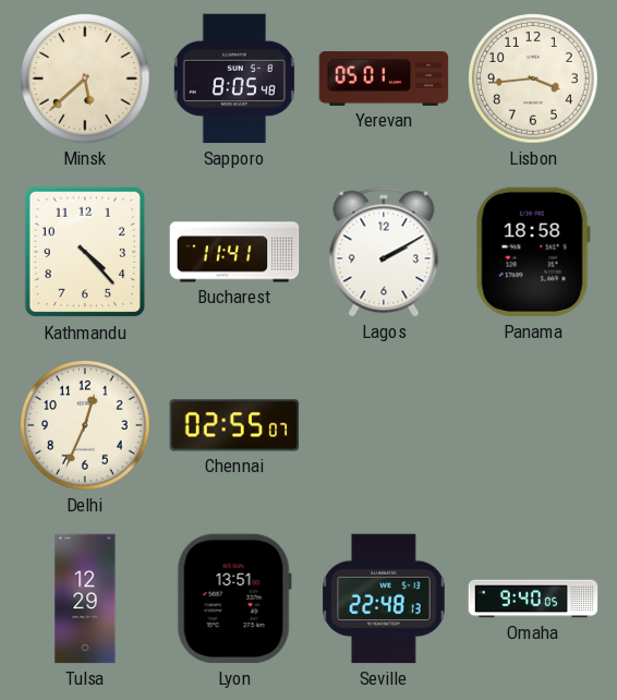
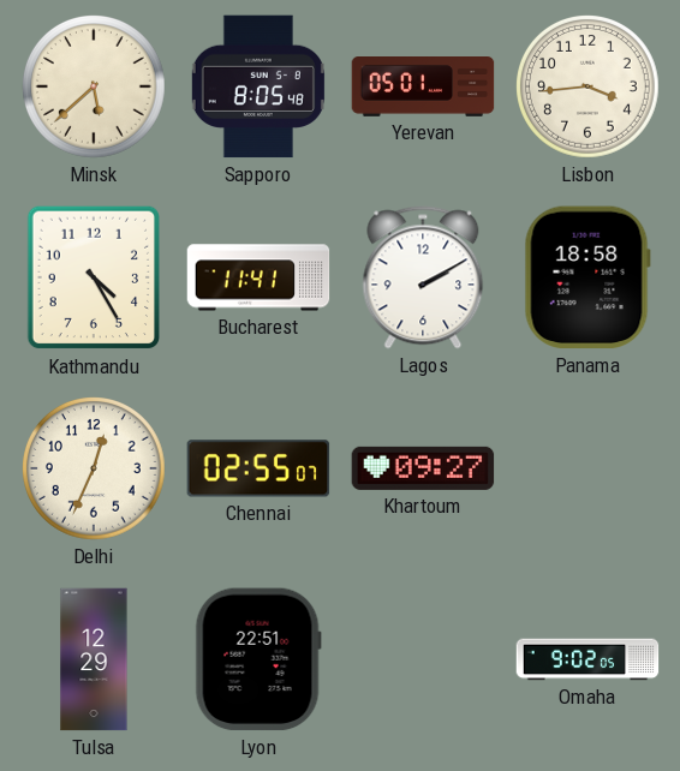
Kathmandu: 4:23 -> 4:25 (94, 277)
Khartoum: none -> 09:27 (423, 468)
Lyon: 13:51 -> 22:51 (258, 659)
Seville: 22:48 -> none (384, 599)
Omaha: 9:40 -> 9:02 (587, 659)
